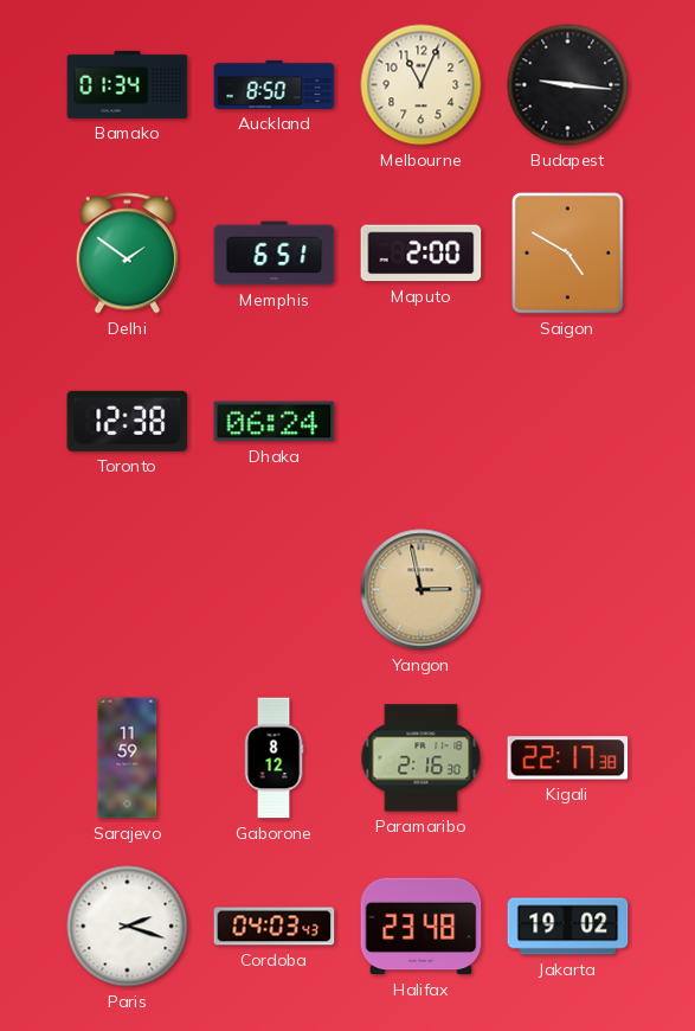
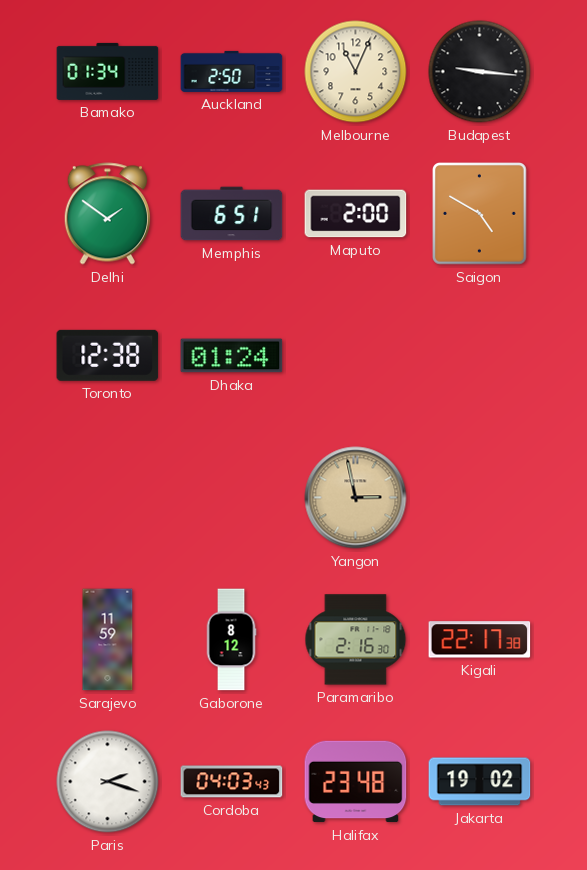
Auckland: 8:50 -> 2:50 (232, 71)
Dhaka: 06:24 -> 01:24 (232, 356)
